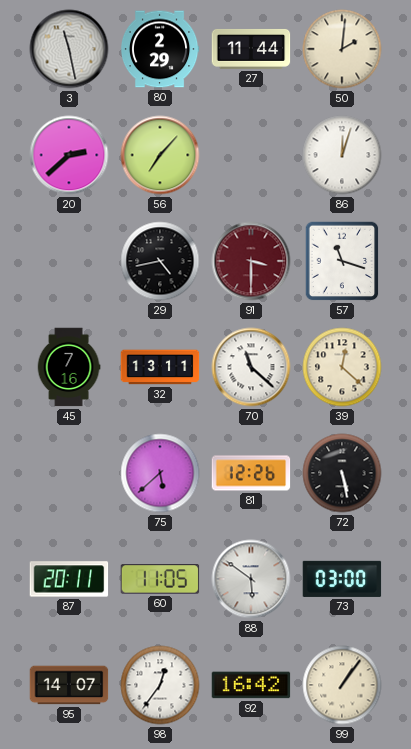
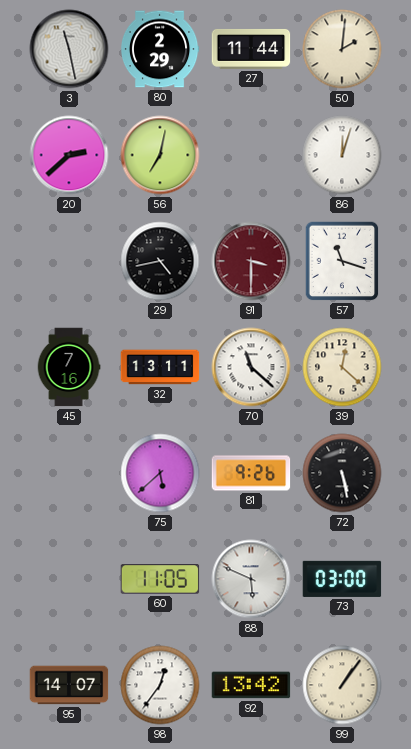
56: 7:07 -> 7:02 (160, 155)
81: 12:26 -> 9:26 (251, 473)
87: 20:11 -> none (69, 579)
88: 5:51 -> 5:49 (251, 579)
92: 16:42 -> 13:42 (251, 685)
